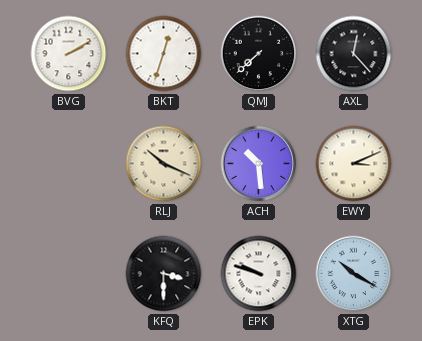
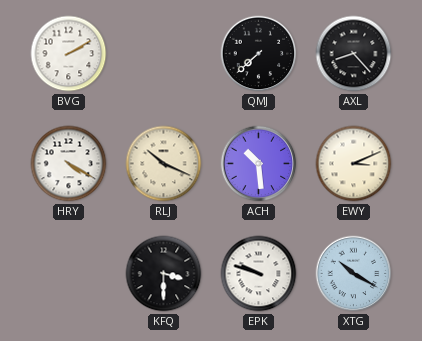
BKT: 12:33 -> none (164, 54)
AXL: 12:23 -> 8:23 (354, 54)
HRY: none -> 4:20 (69, 164)
